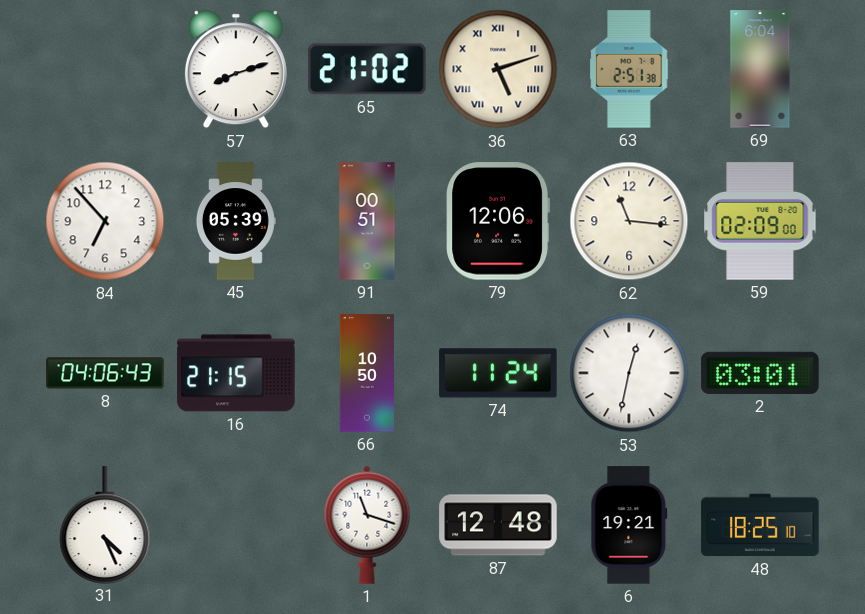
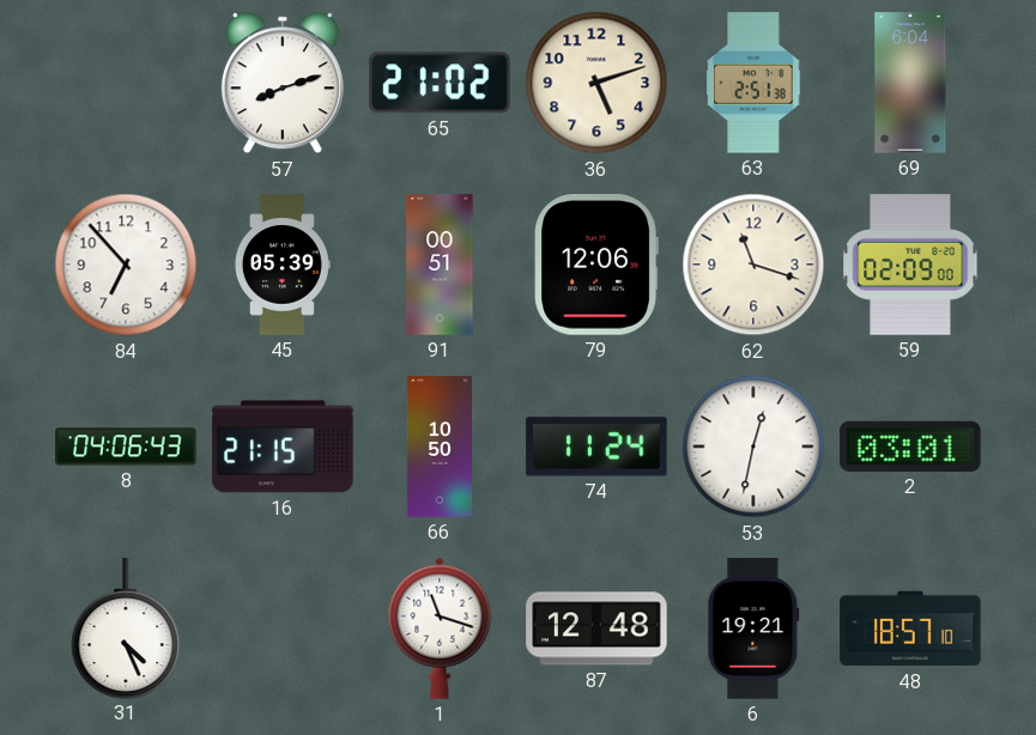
36 numerals: Roman -> Arabic (596, 83)
62: 11:16 -> 11:18 (753, 265)
48: 18:25 -> 18:57 (910, 628)
